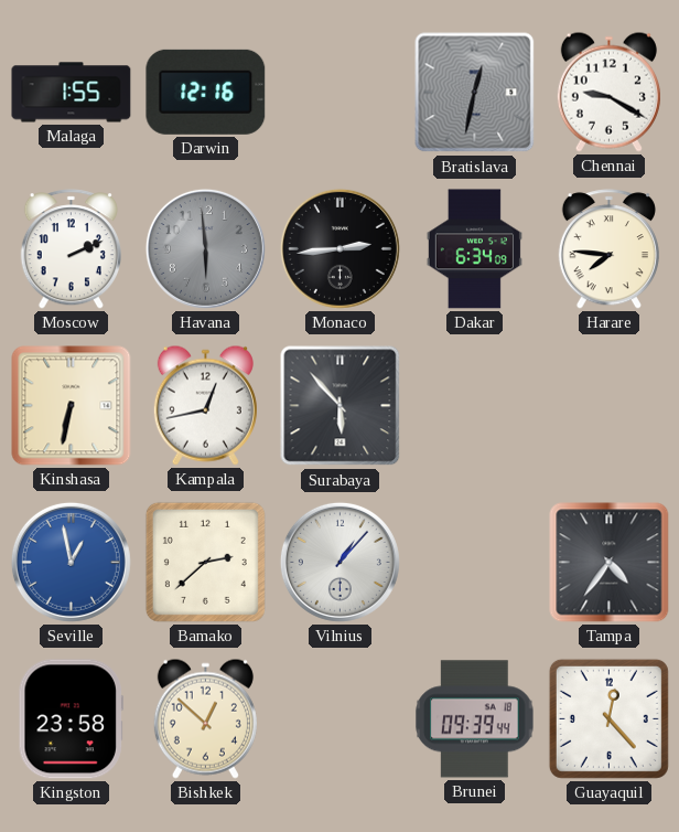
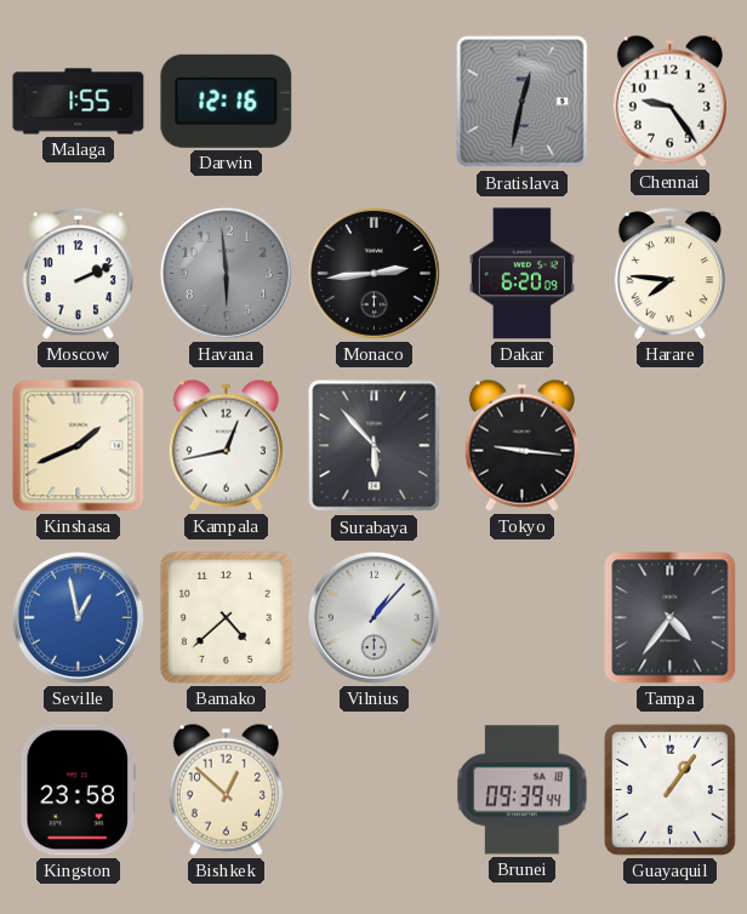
Chennai: 9:20 -> 9:24 (669, 101)
Dakar: 6:34 -> 6:20 (521, 274)
Kinshasa: 6:32 -> 1:41 (79, 446)
Tokyo: none -> 9:16 (521, 445)
Bamako: 2:38 -> 4:38 (226, 617)
Guayaquil: 12:23 -> 1:06 (669, 789)
